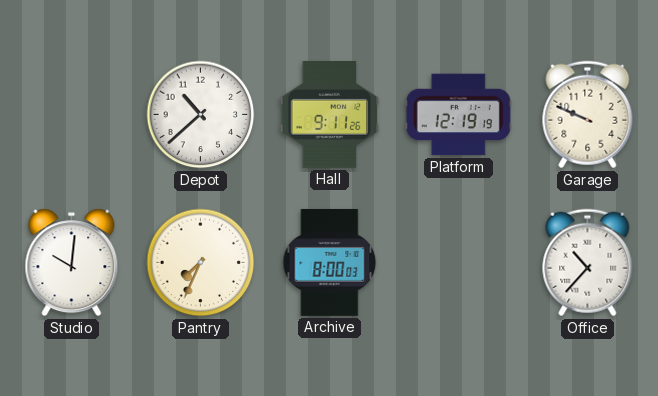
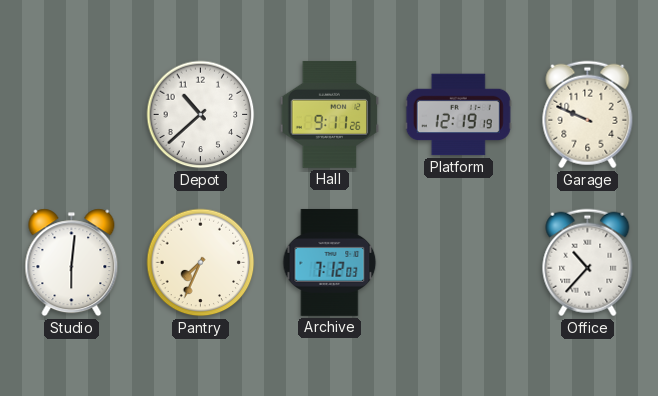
Studio: 10:01 -> 6:01 (72, 263)
Archive: 8:00 -> 7:12 (330, 262)
